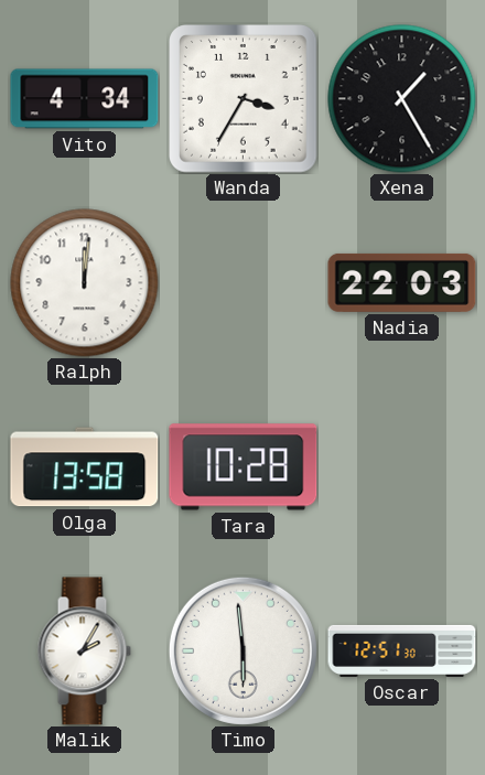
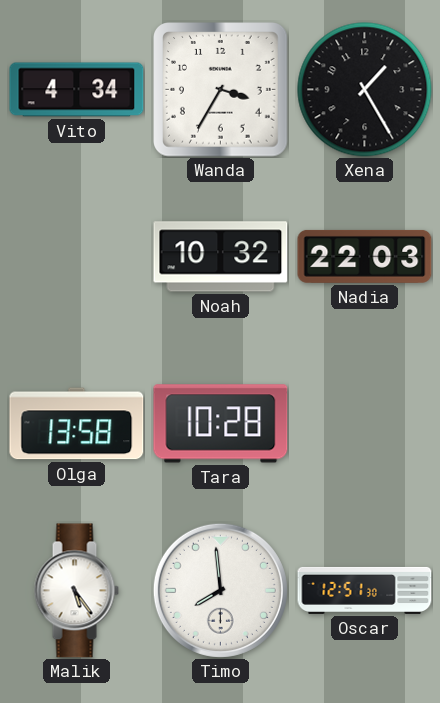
Ralph: 12:01 -> none (85, 283)
Noah: none -> 10:32 (221, 257)
Malik: 2:05 -> 5:24 (76, 591)
Timo: 5:59 -> 7:59 (220, 590)
